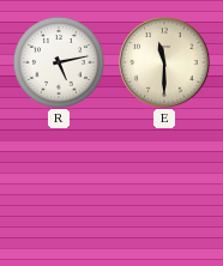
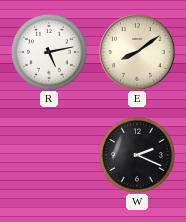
E: 11:30 -> 8:09 (137, 52)
W: none -> 2:19 (137, 155)
